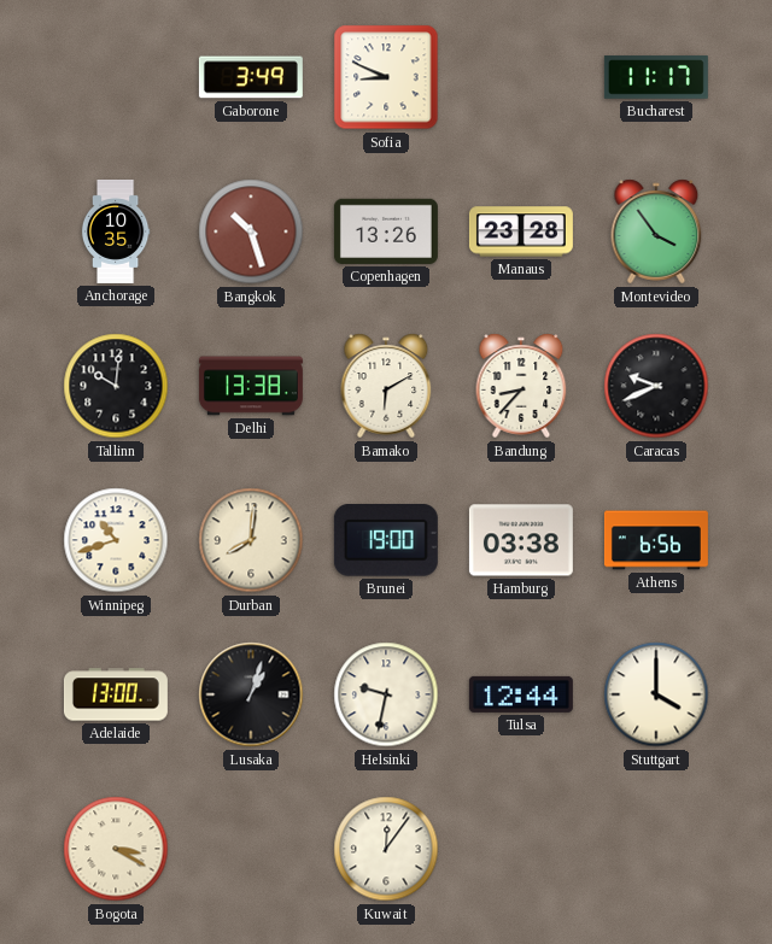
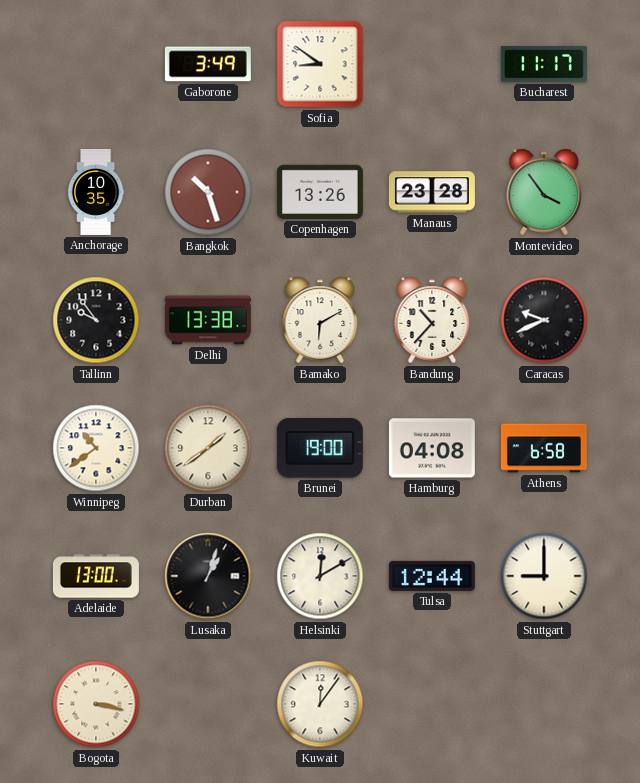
Sofia: 8:49 -> 8:51 (320, 64)
Tallinn: 10:01 -> 9:54 (96, 320)
Bandung: 8:37 -> 10:37 (432, 320)
Winnipeg: 10:42 -> 10:39 (96, 448)
Durban: 8:01 -> 1:39 (208, 448)
Hamburg: 03:38 -> 04:08 (432, 448)
Athens: 6:56 -> 6:58 (544, 448)
Helsinki: 9:32 -> 12:10 (320, 576)
Stuttgart: 4:00 -> 9:00 (544, 576)
Bogota: 3:20 -> 3:17 (96, 704)
